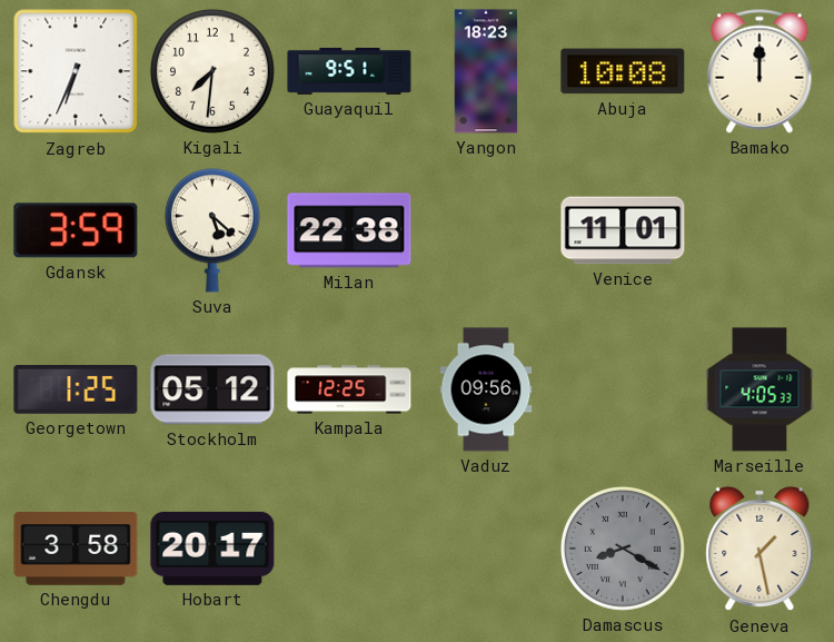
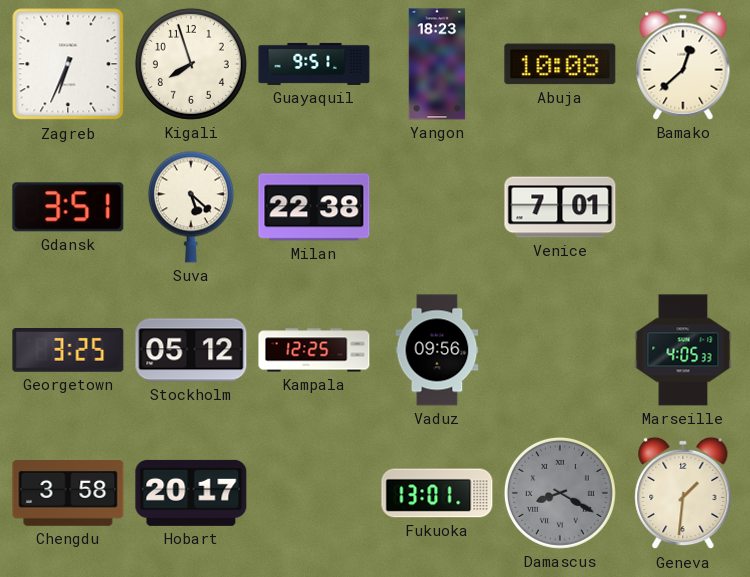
Kigali: 7:31 -> 7:57 (191, 64)
Bamako: 12:00 -> 12:38 (683, 64)
Gdansk: 3:59 -> 3:51 (68, 207)
Venice: 11:01 -> 7:01 (560, 207)
Georgetown: 1:25 -> 3:25 (68, 351)
Fukuoka: none -> 13:01 (437, 493)
Geneva: 1:28 -> 1:31 (683, 493)
